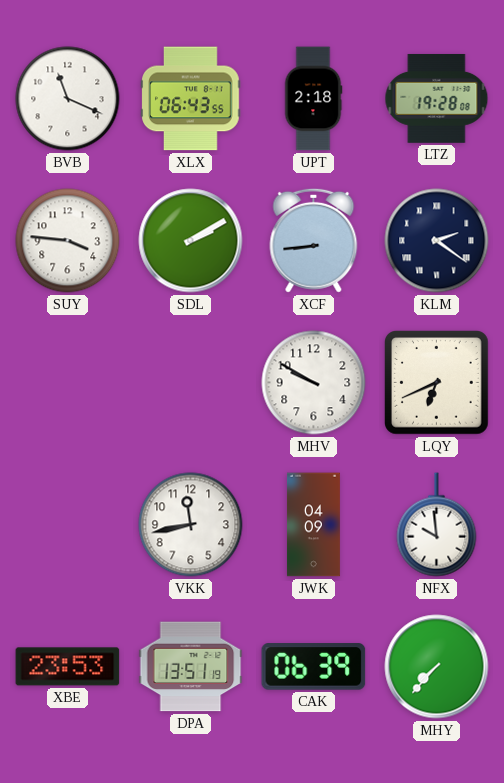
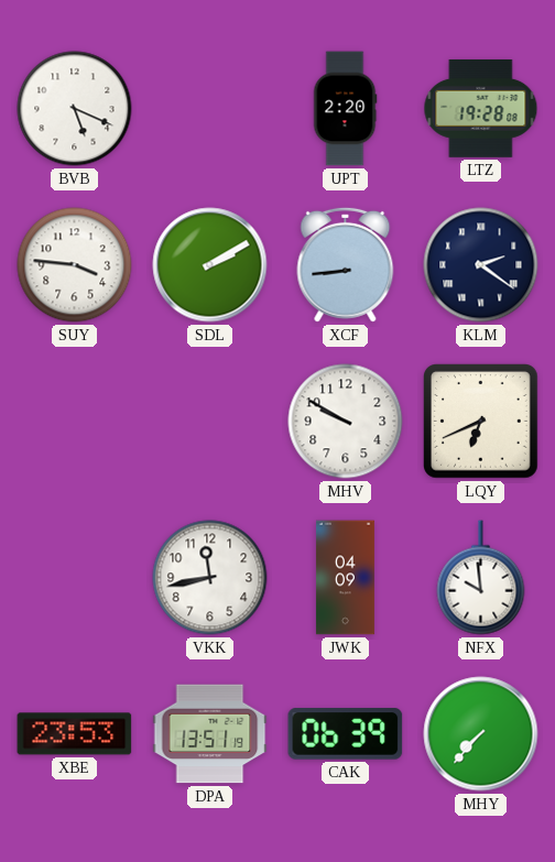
BVB: 11:19 -> 5:19 (75, 109)
XLX: 06:43 -> none (191, 99)
UPT: 2:18 -> 2:20 (345, 109)
